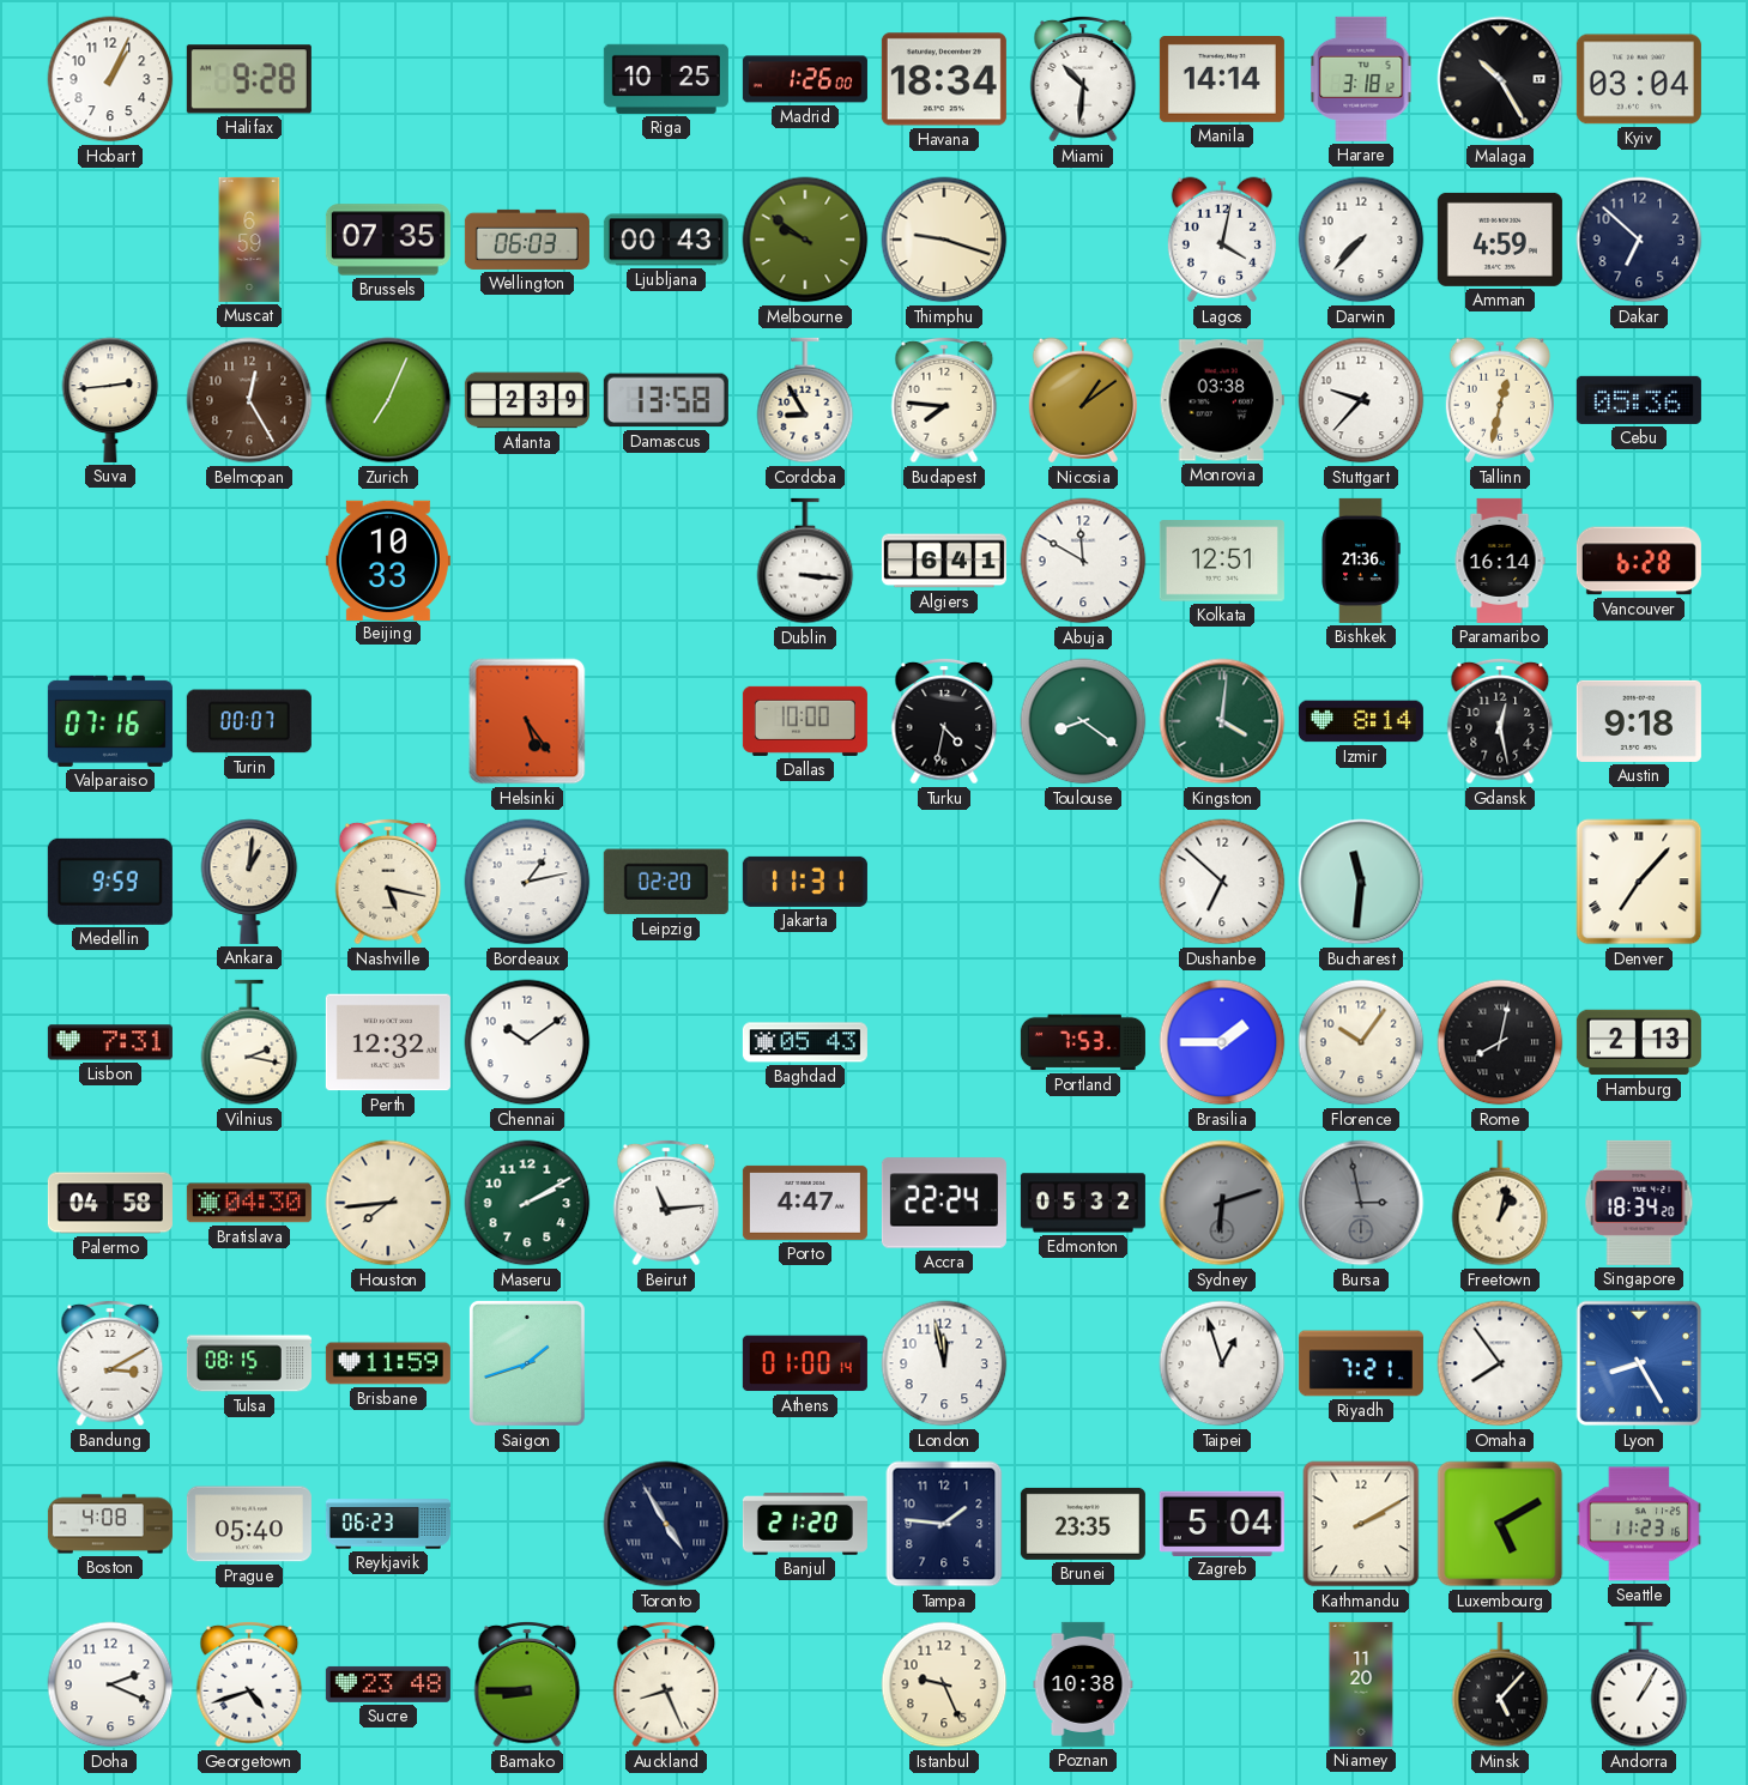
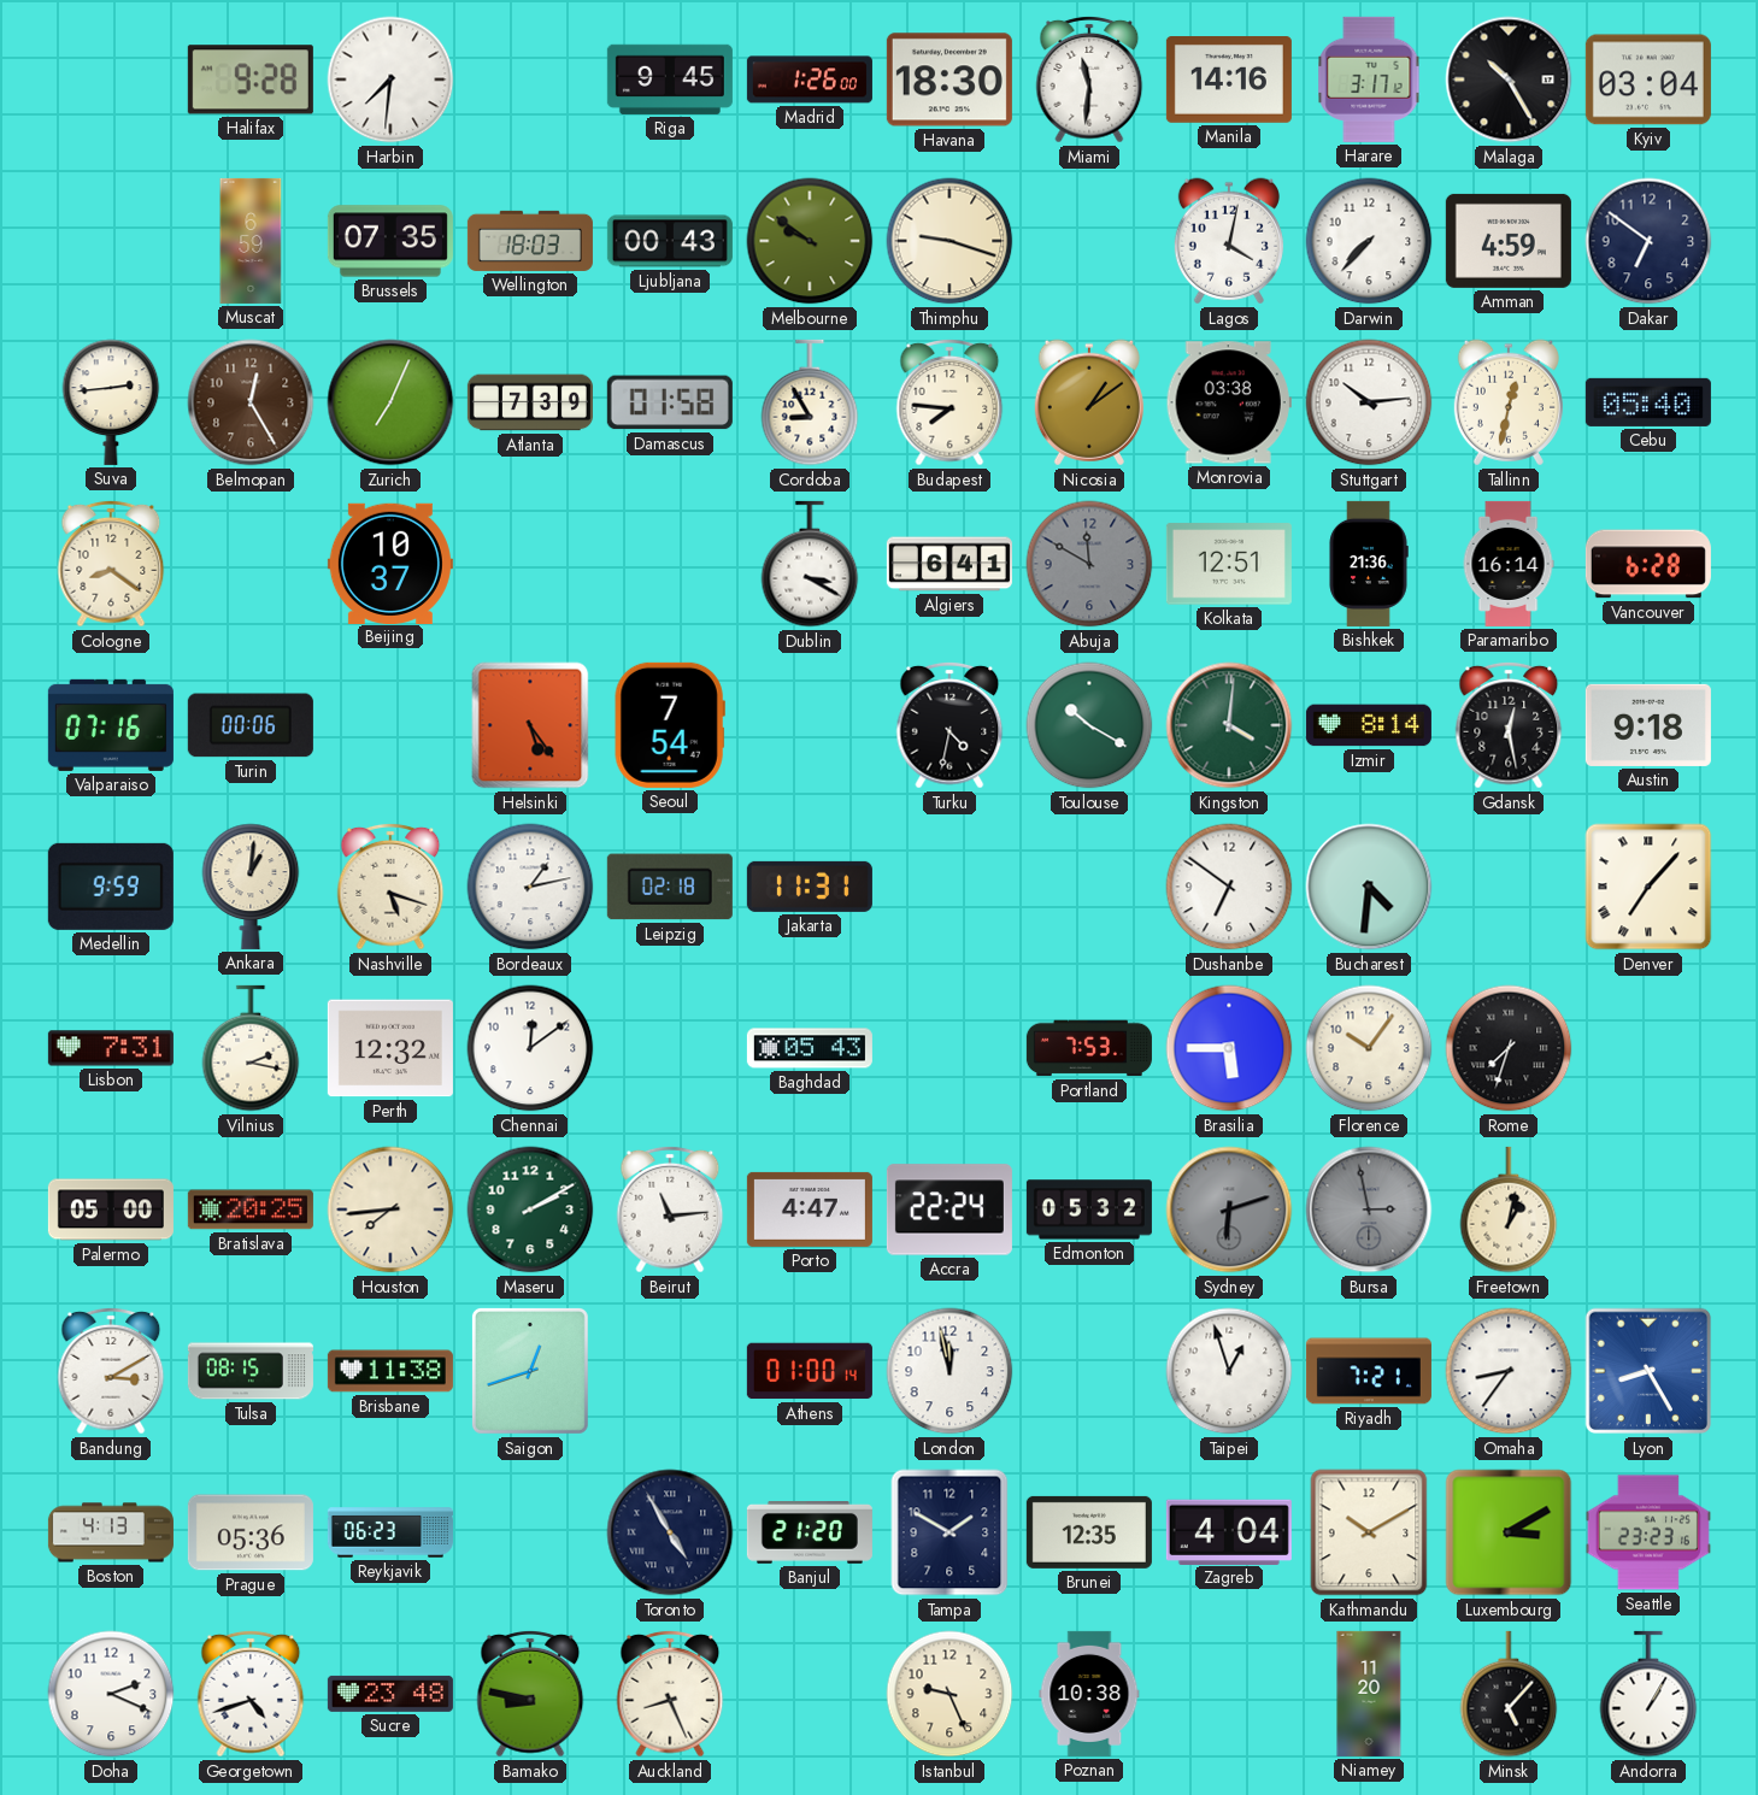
Hobart: 1:04 -> none (110, 79)
Harbin: none -> 7:31 (390, 80)
Riga: 10:25 -> 9:45 (670, 80)
Havana: 18:34 -> 18:30 (949, 80)
Miami: 10:31 -> 11:31 (1089, 80)
Manila: 14:14 -> 14:16 (1229, 81)
Harare: 3:18 -> 3:17 (1369, 80)
Wellington: 06:03 -> 18:03 (530, 241)
Dakar: 6:52 -> 6:51 (1648, 241)
Atlanta: 2:39 -> 7:39 (530, 402)
Damascus: 13:58 -> 01:58 (670, 402)
Stuttgart: 9:37 -> 10:14 (1369, 402)
Cebu: 05:36 -> 05:40 (1648, 402)
Cologne: none -> 8:21 (111, 564)
Beijing: 10:33 -> 10:37 (390, 563)
Dublin: 3:16 -> 3:20 (810, 564)
Abuja dial: white -> grey (1089, 564)
Turin: 00:07 -> 00:06 (251, 725)
Seoul: none -> 7:54 (670, 725)
Dallas: 10:00 -> none (805, 721)
Toulouse: 8:21 -> 10:20 (1089, 725)
Nashville: 5:17 -> 5:18 (390, 887)
Leipzig: 02:20 -> 02:18 (670, 887)
Dushanbe: 6:52 -> 6:51 (1229, 887)
Bucharest: 11:31 -> 4:31 (1369, 887)
Chennai: 10:09 -> 12:09 (530, 1048)
Brasilia: 1:45 -> 5:45 (1229, 1048)
Rome: 8:02 -> 7:33 (1509, 1048)
Hamburg: 2:13 -> none (1639, 1042)
Palermo: 04:58 -> 05:00 (111, 1210)
Bratislava: 04:30 -> 20:25 (251, 1210)
Singapore: 18:34 -> none (1639, 1203)
Brisbane: 11:59 -> 11:38 (390, 1371)
Saigon: 1:42 -> 12:42 (530, 1371)
Omaha: 7:54 -> 8:36 (1509, 1371)
Boston: 4:08 -> 4:13 (111, 1532)
Prague: 05:40 -> 05:36 (251, 1532)
Tampa: 1:46 -> 1:50 (949, 1532)
Brunei: 23:35 -> 12:35 (1089, 1532)
Zagreb: 5:04 -> 4:04 (1229, 1531)
Kathmandu: 2:10 -> 10:10 (1369, 1532)
Luxembourg: 5:10 -> 3:10 (1509, 1532)
Seattle: 11:23 -> 23:23 (1648, 1532)
Bamako: 8:45 -> 8:47 (530, 1694)
